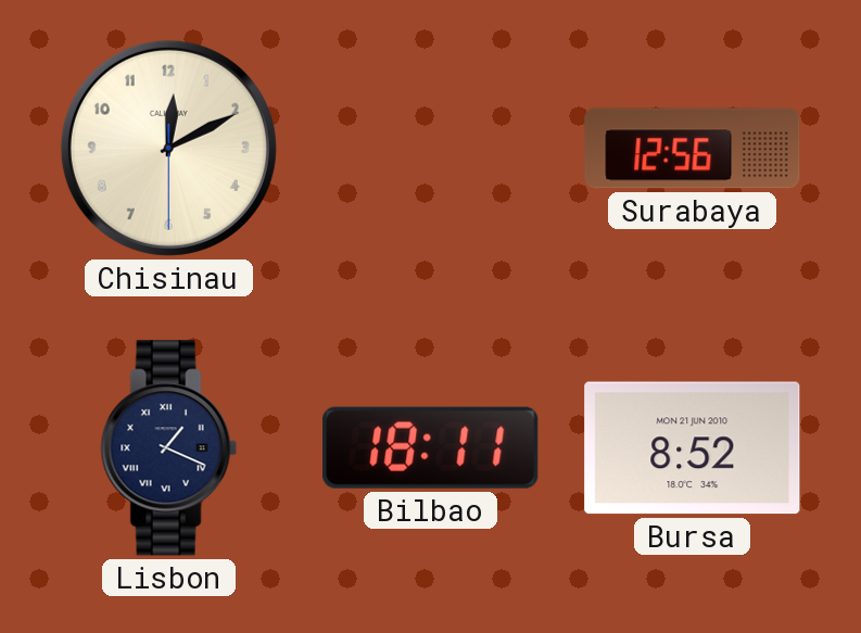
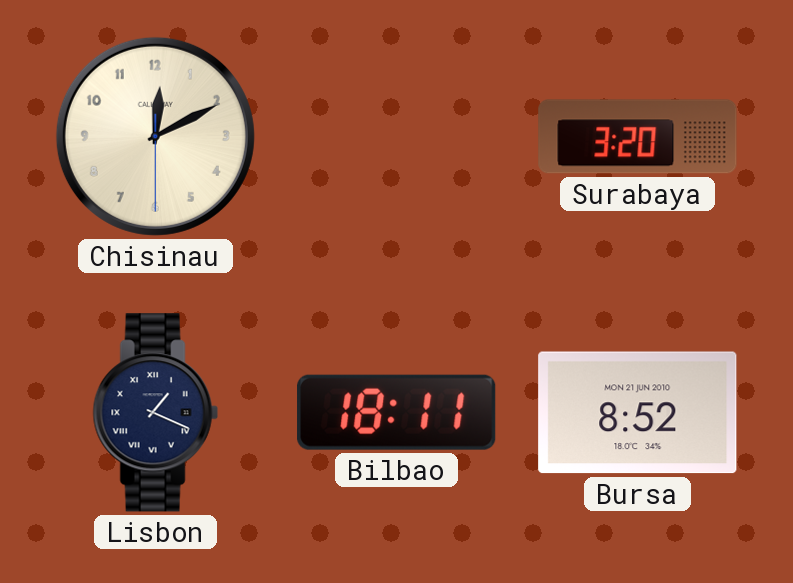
Surabaya: 12:56 -> 3:20 (638, 137)
